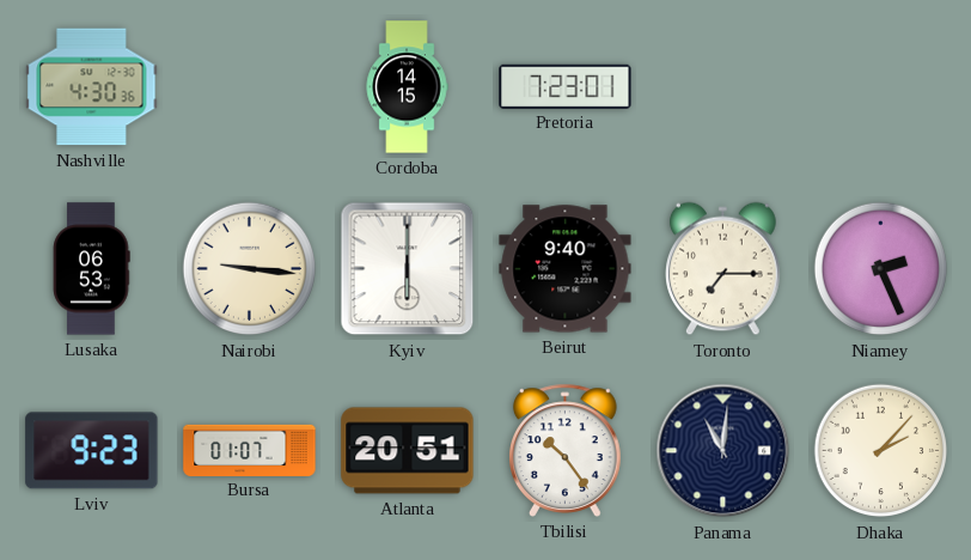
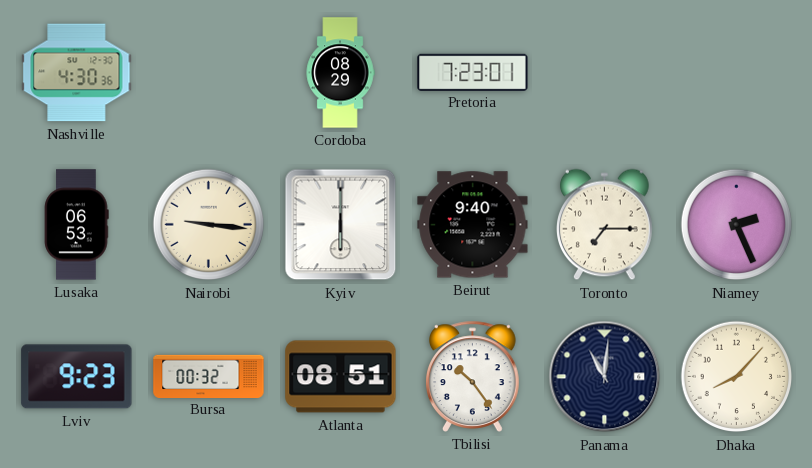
Cordoba: 14:15 -> 08:29 (340, 73)
Bursa: 01:07 -> 00:32 (209, 376)
Atlanta: 20:51 -> 08:51 (341, 377)
Dhaka: 2:07 -> 8:07 (737, 377)
